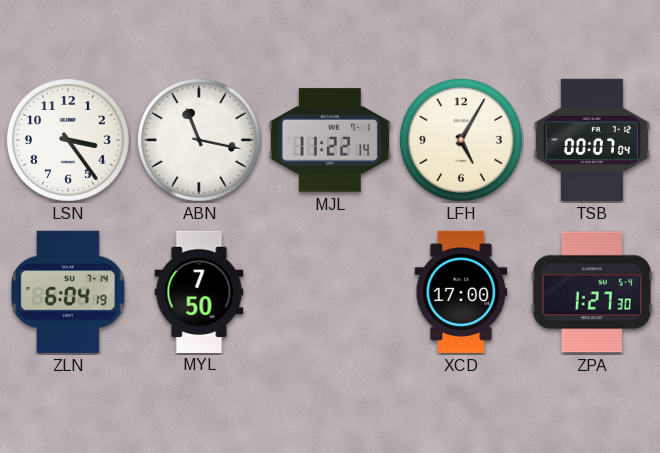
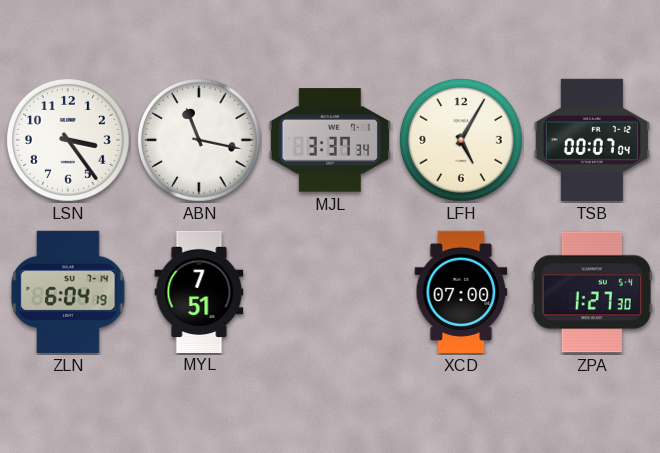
MJL: 11:22 -> 3:37 (330, 140)
MYL: 7:50 -> 7:51 (199, 291)
XCD: 17:00 -> 07:00 (461, 292)
